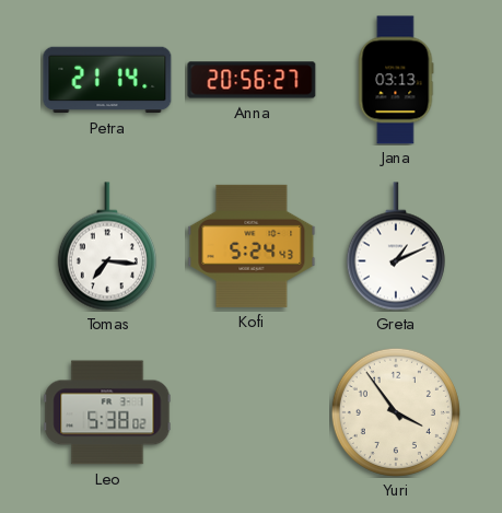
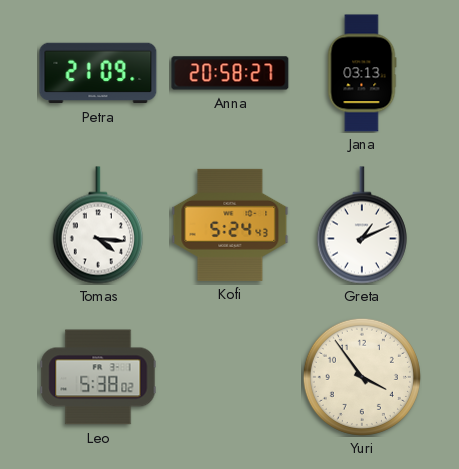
Petra: 21:14 -> 21:09 (98, 73)
Anna: 20:56 -> 20:58 (230, 73)
Tomas: 7:16 -> 4:16 (98, 225)
